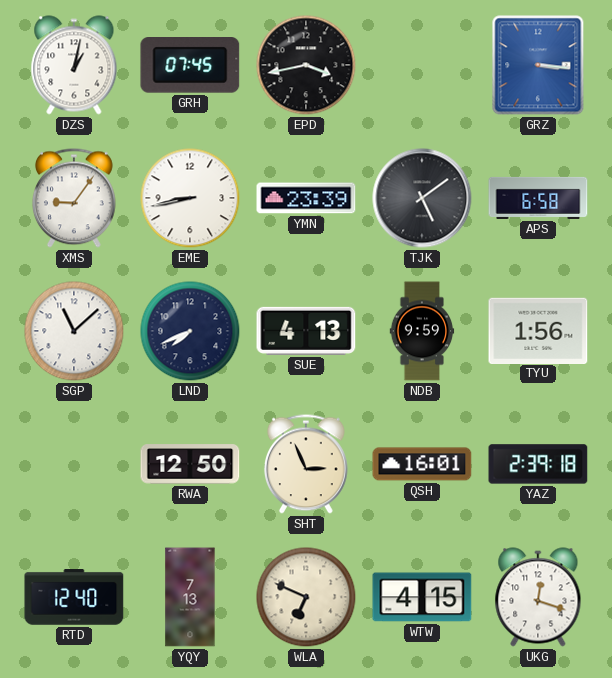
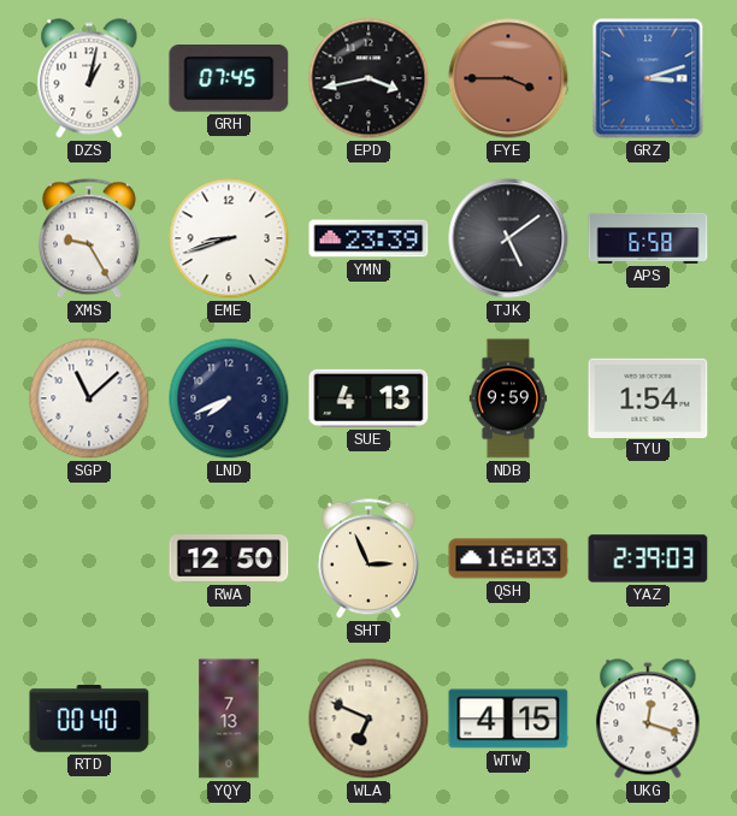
FYE: none -> 3:45 (508, 78)
GRZ: 3:16 -> 3:12 (648, 78)
XMS: 9:06 -> 9:25 (89, 238)
EME: 8:43 -> 8:42 (229, 238)
TYU: 1:56 -> 1:54 (648, 397)
QSH: 16:01 -> 16:03 (508, 558)
YAZ: 2:39:18 -> 2:39:03 (648, 558)
RTD: 12:40 -> 00:40 (89, 720)
